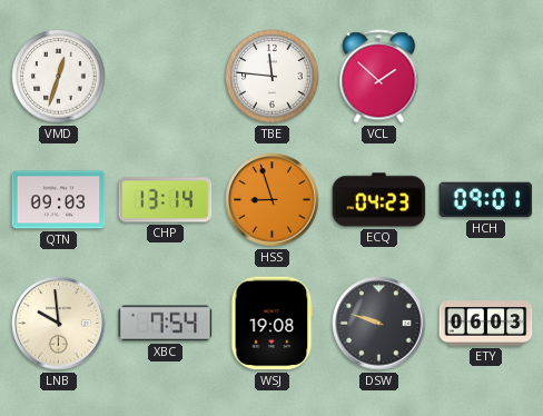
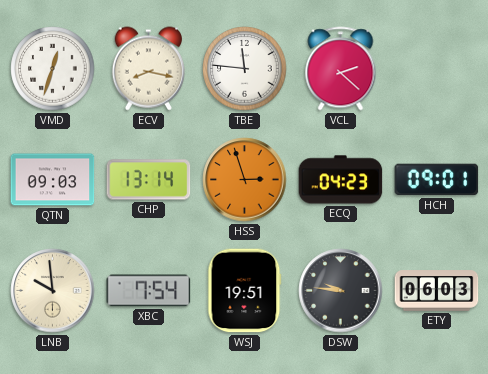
ECV: none -> 8:17 (148, 69)
VCL: 1:52 -> 2:22 (341, 69)
HSS: 8:57 -> 2:57 (245, 180)
WSJ: 19:08 -> 19:51 (245, 291)
DSW: 9:48 -> 9:46 (341, 291)
